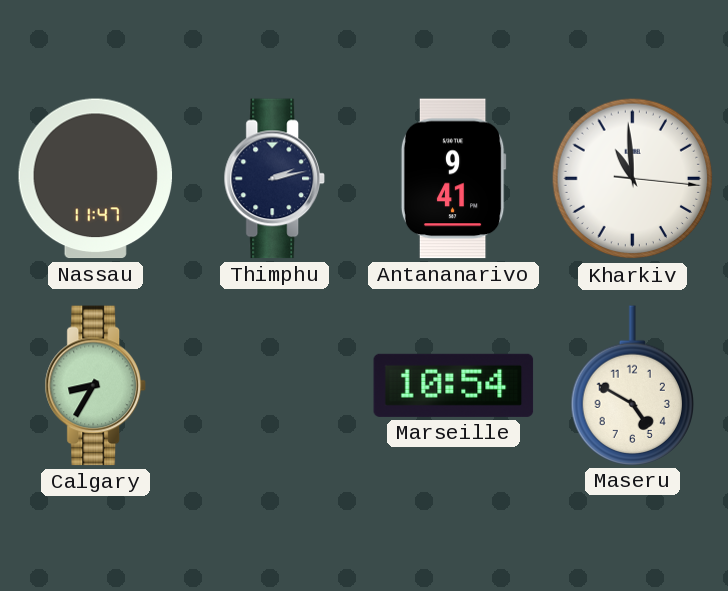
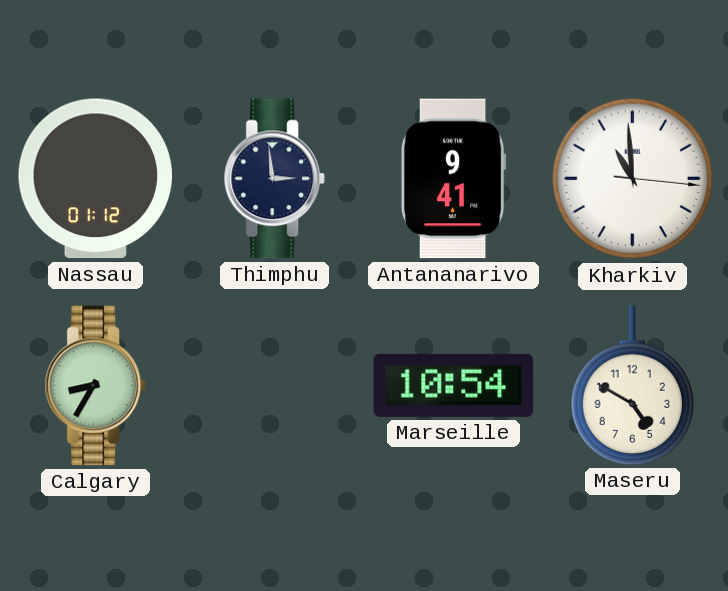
Nassau: 11:47 -> 01:12 (95, 179)
Thimphu: 2:13 -> 2:59 (274, 179)
